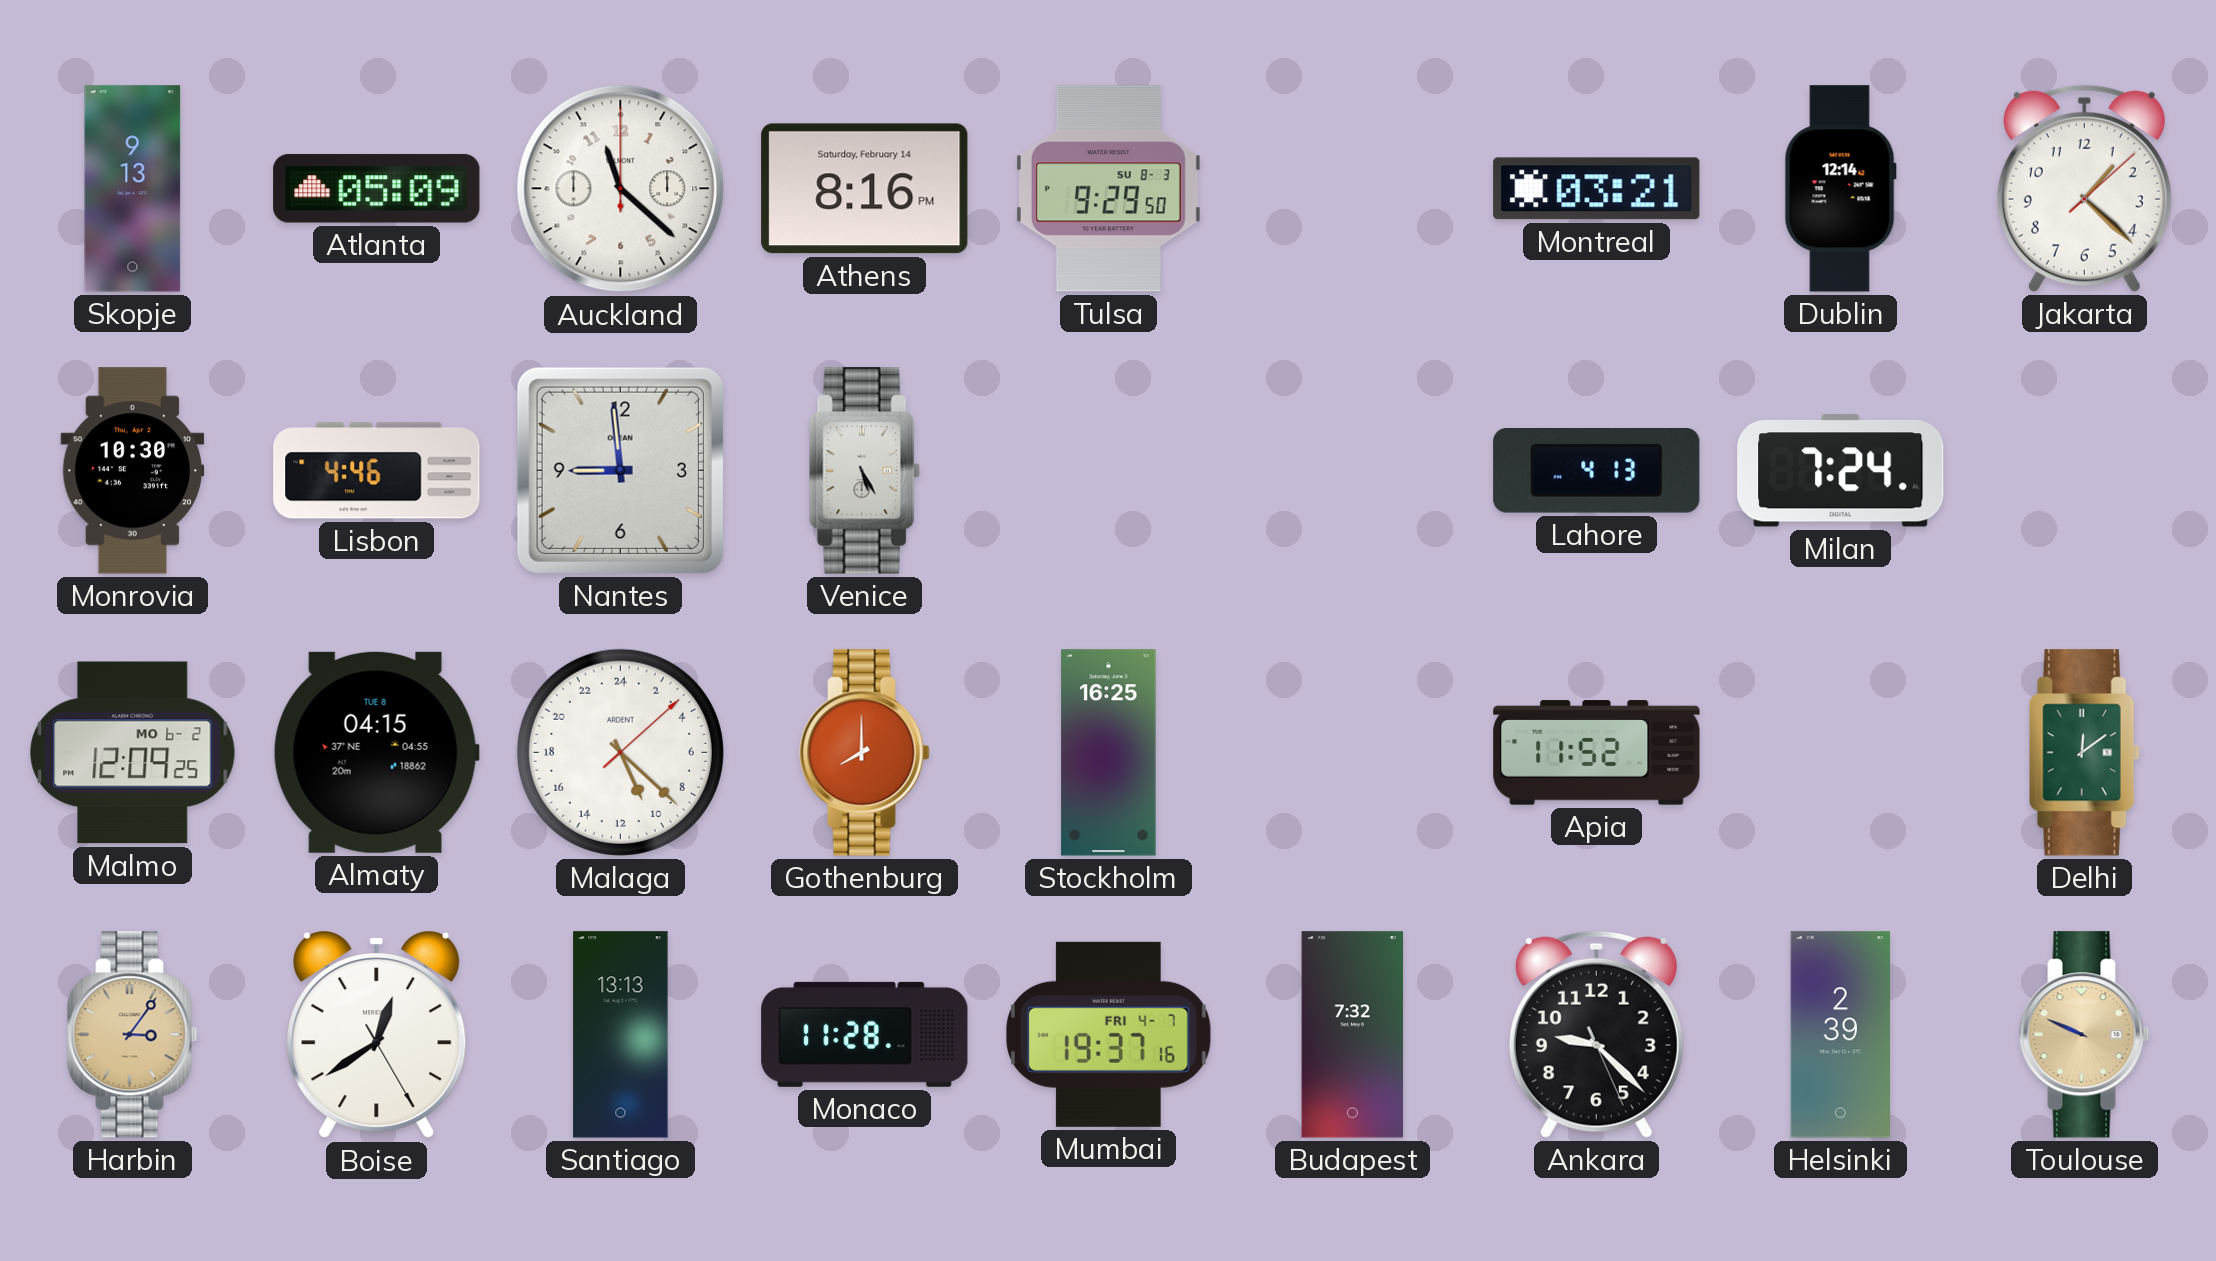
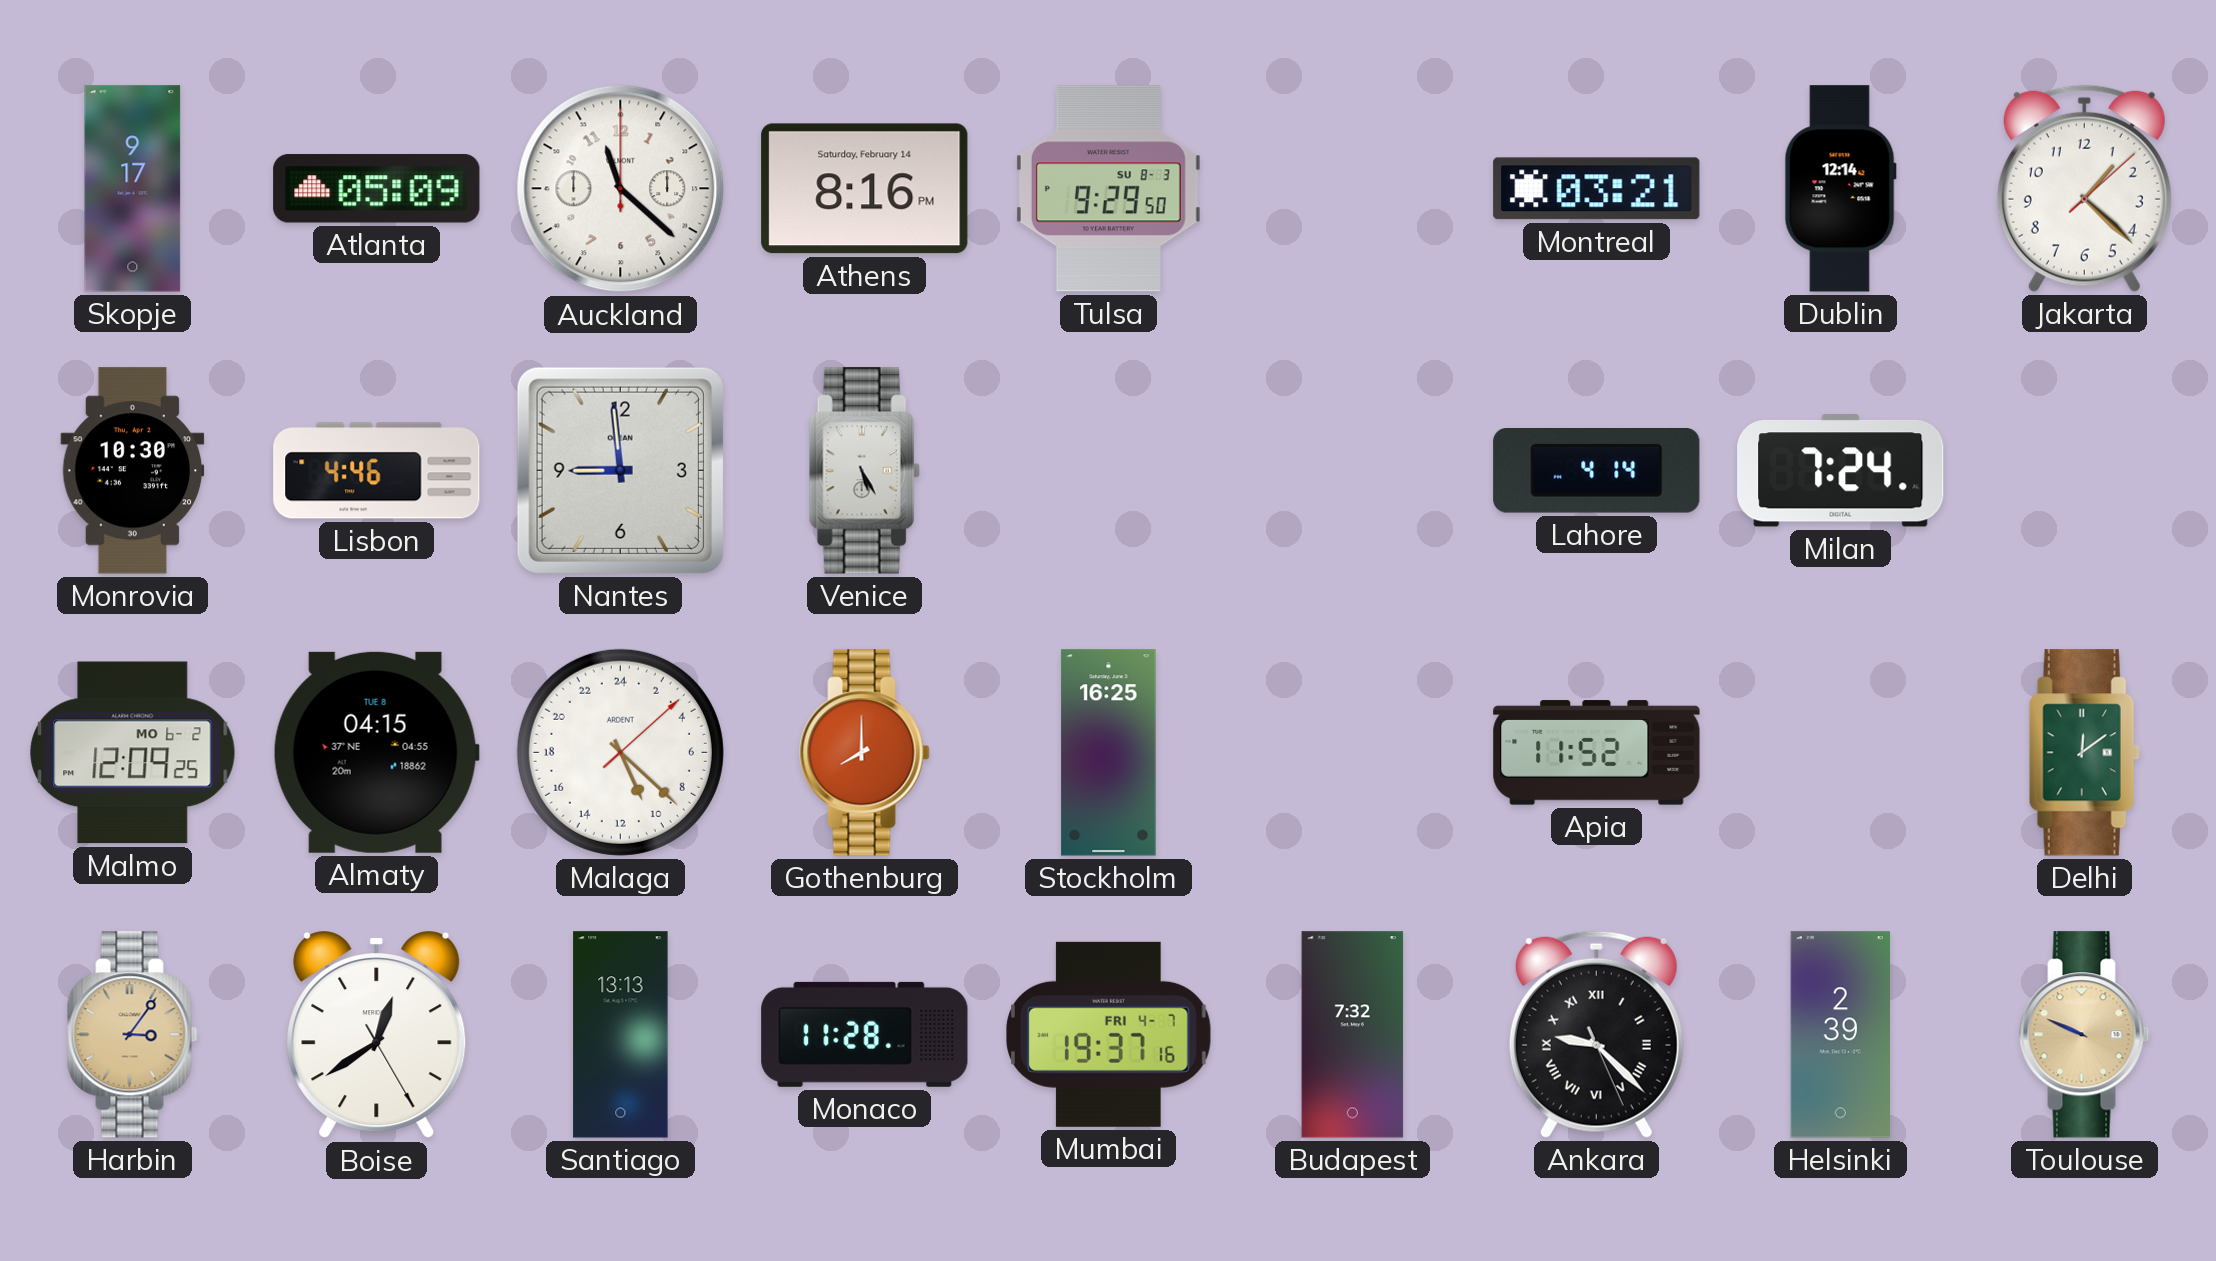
Skopje: 9:13 -> 9:17 (133, 189)
Lahore: 4:13 -> 4:14 (1597, 471)
Ankara numerals: Arabic -> Roman (1596, 1034)
